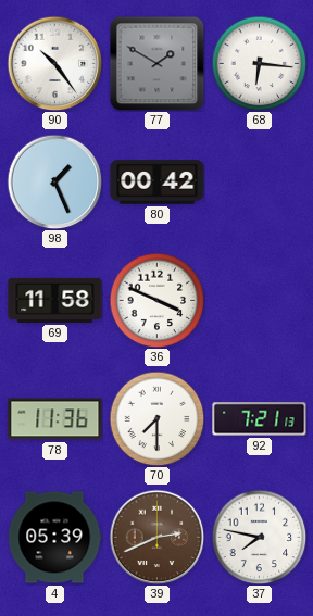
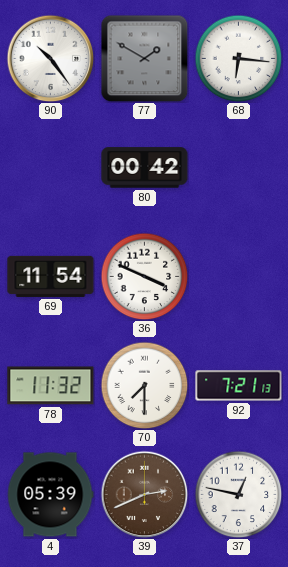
98: 1:26 -> none (54, 181)
69: 11:58 -> 11:54 (51, 276)
78: 11:36 -> 11:32 (51, 386)
37: 7:47 -> 12:47 (238, 494)
